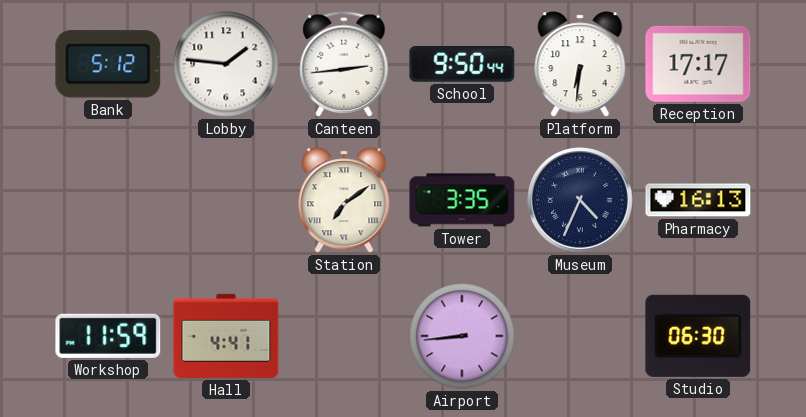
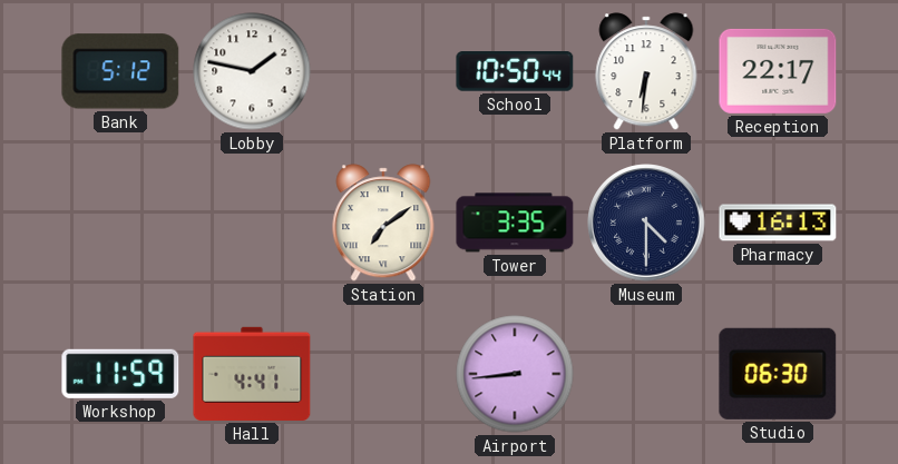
Lobby: 1:46 -> 1:47 (252, 71)
Canteen: 2:44 -> none (344, 64)
School: 9:50 -> 10:50 (515, 72)
Reception: 17:17 -> 22:17 (778, 71)
Museum: 4:34 -> 4:30 (646, 223)
